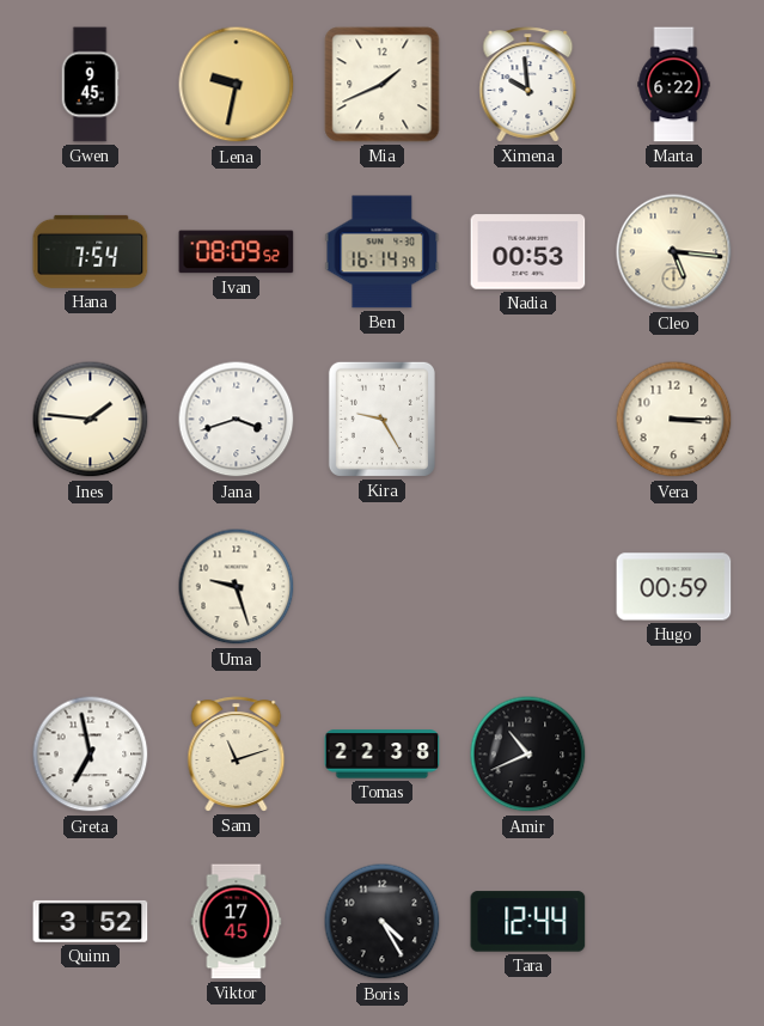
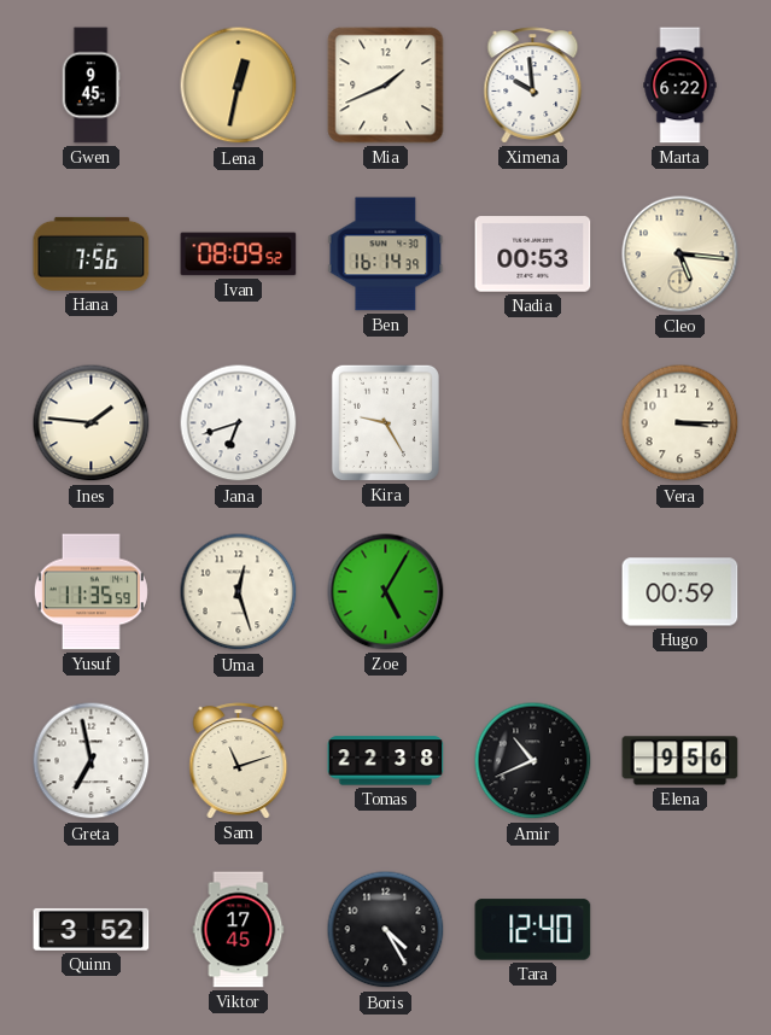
Lena: 9:32 -> 12:32 (239, 86)
Hana: 7:54 -> 7:56 (92, 253)
Jana: 3:42 -> 6:42 (239, 423)
Yusuf: none -> 11:35 (90, 592)
Uma: 9:27 -> 12:27 (239, 592)
Zoe: none -> 5:05 (386, 592)
Elena: none -> 9:56 (681, 761)
Tara: 12:44 -> 12:40 (533, 930)
